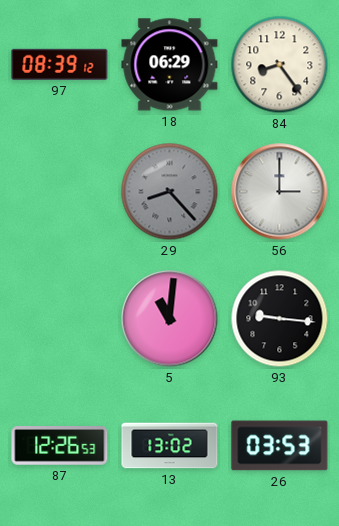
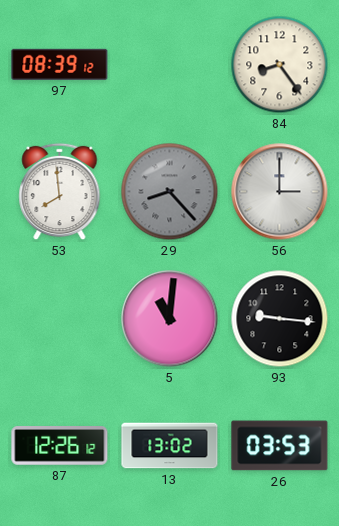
18: 06:29 -> none (170, 65)
53: none -> 7:59 (60, 192)
87: 12:26:53 -> 12:26:12 (60, 446)
